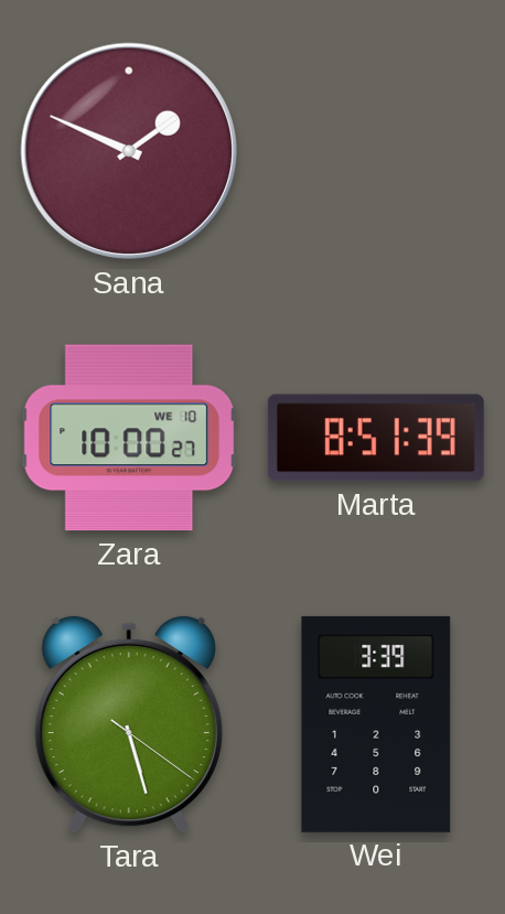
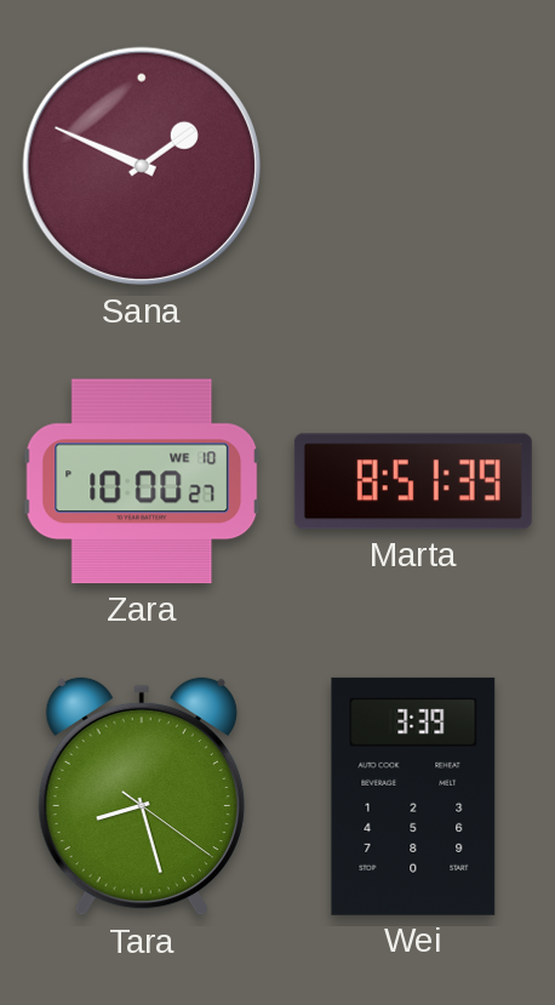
Tara: 5:27 -> 8:27 (142, 796)
